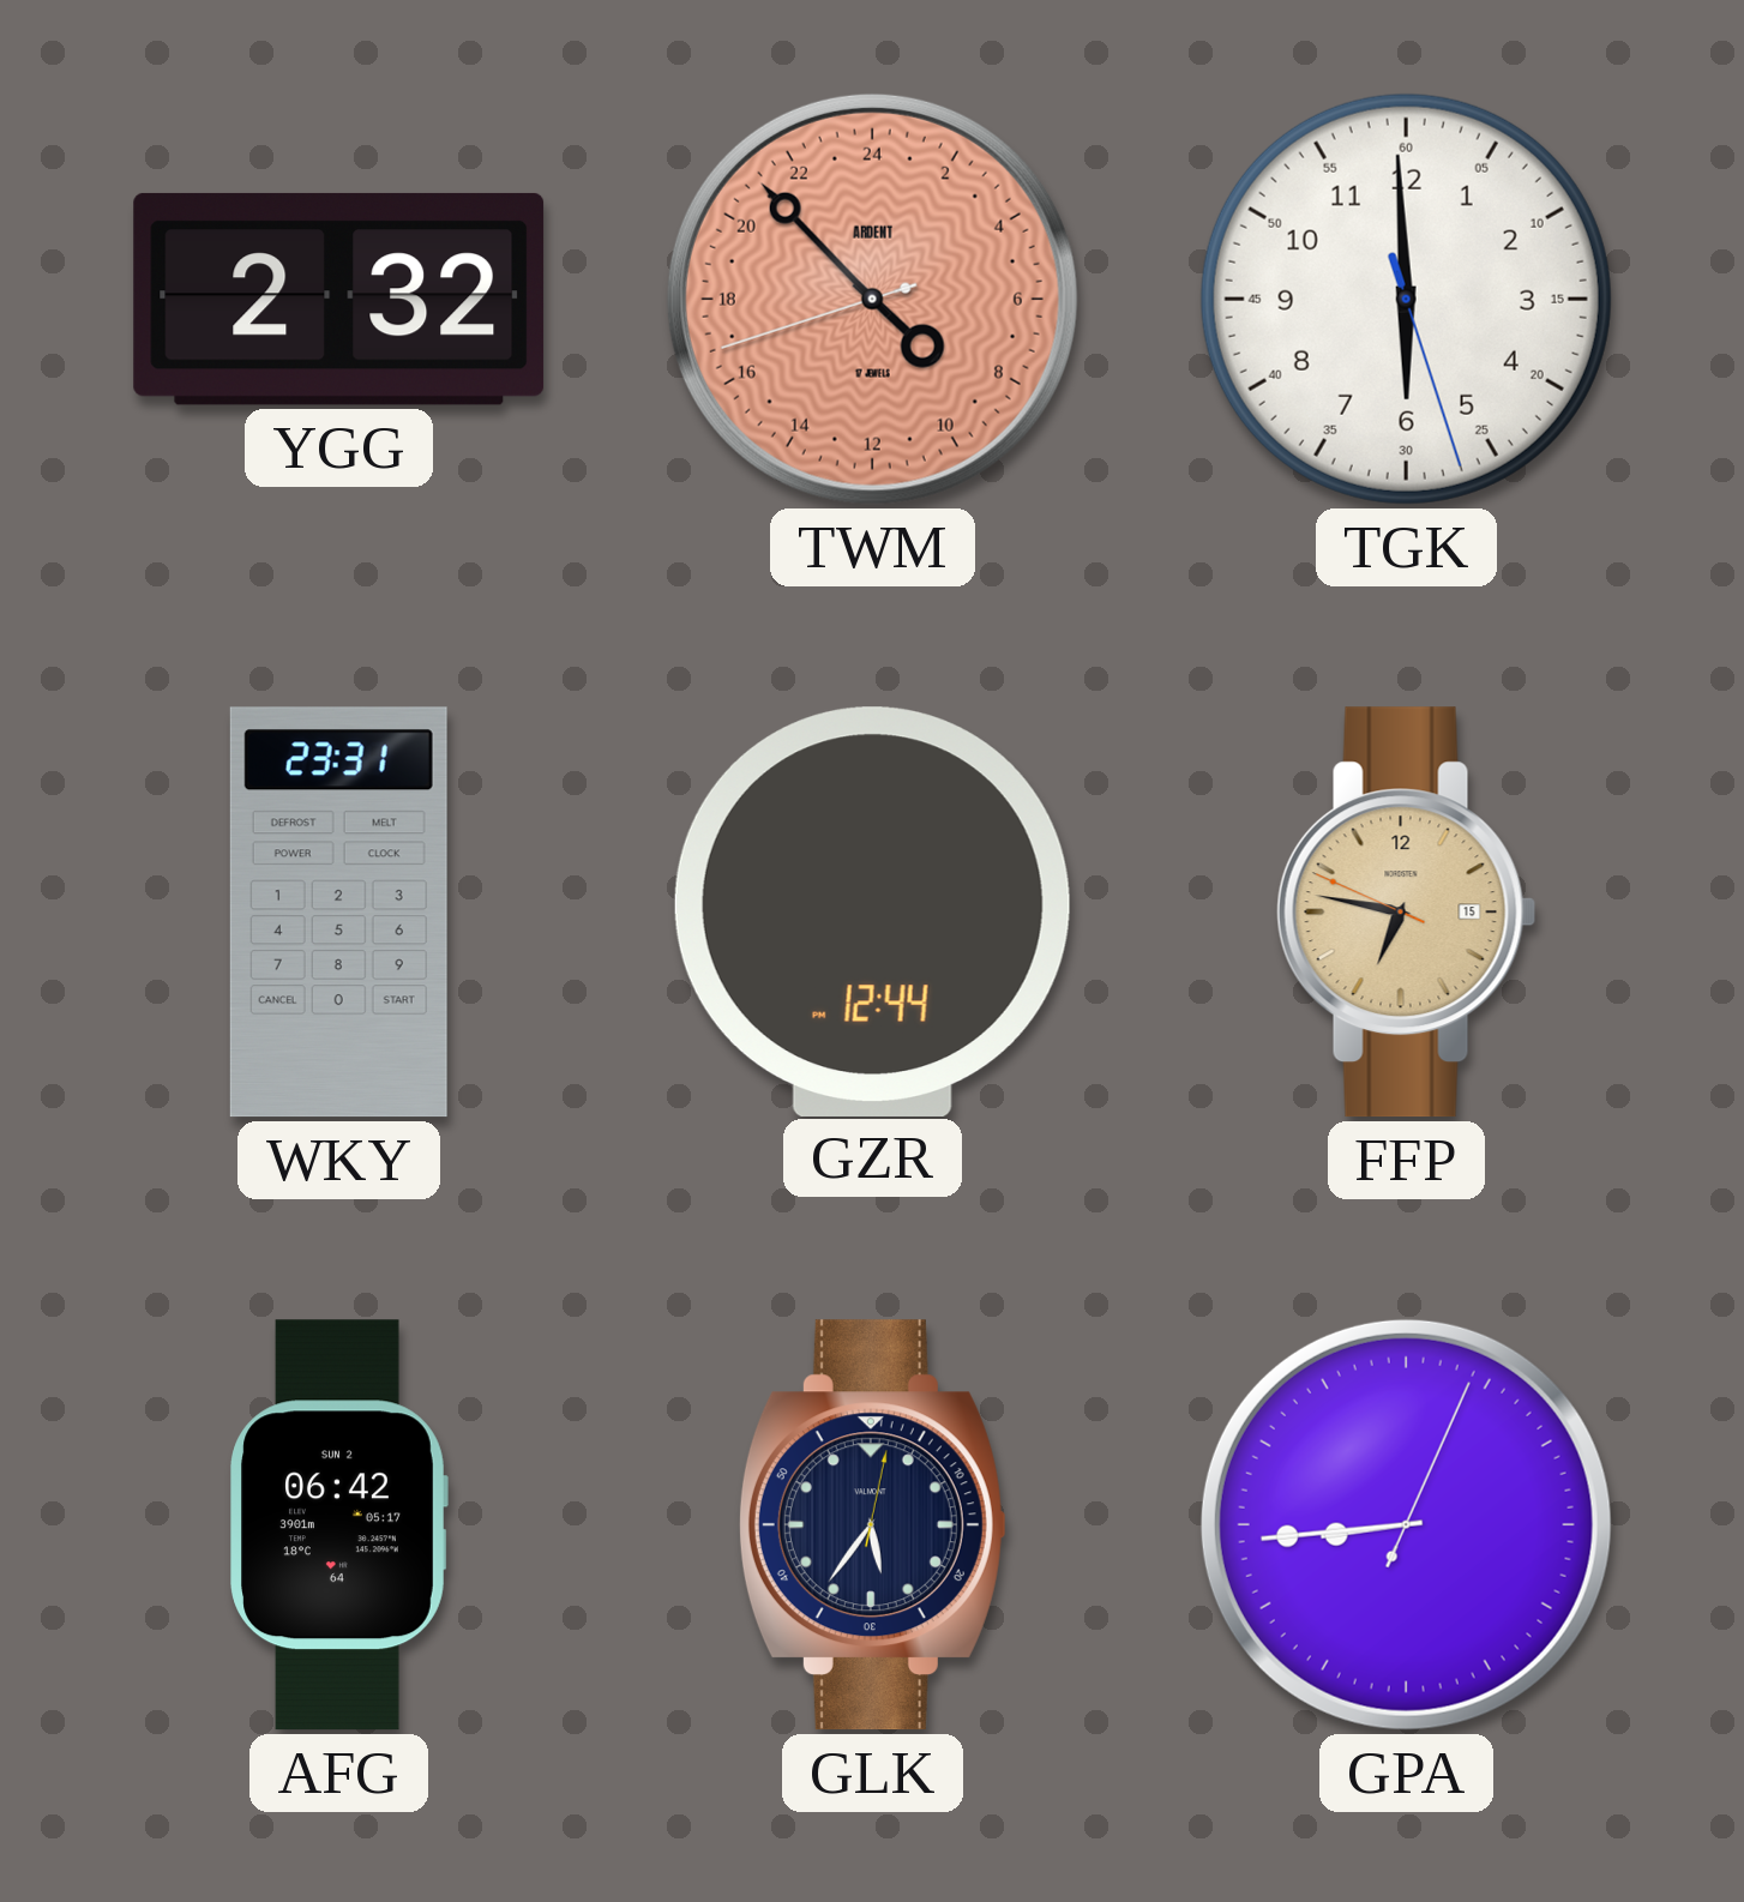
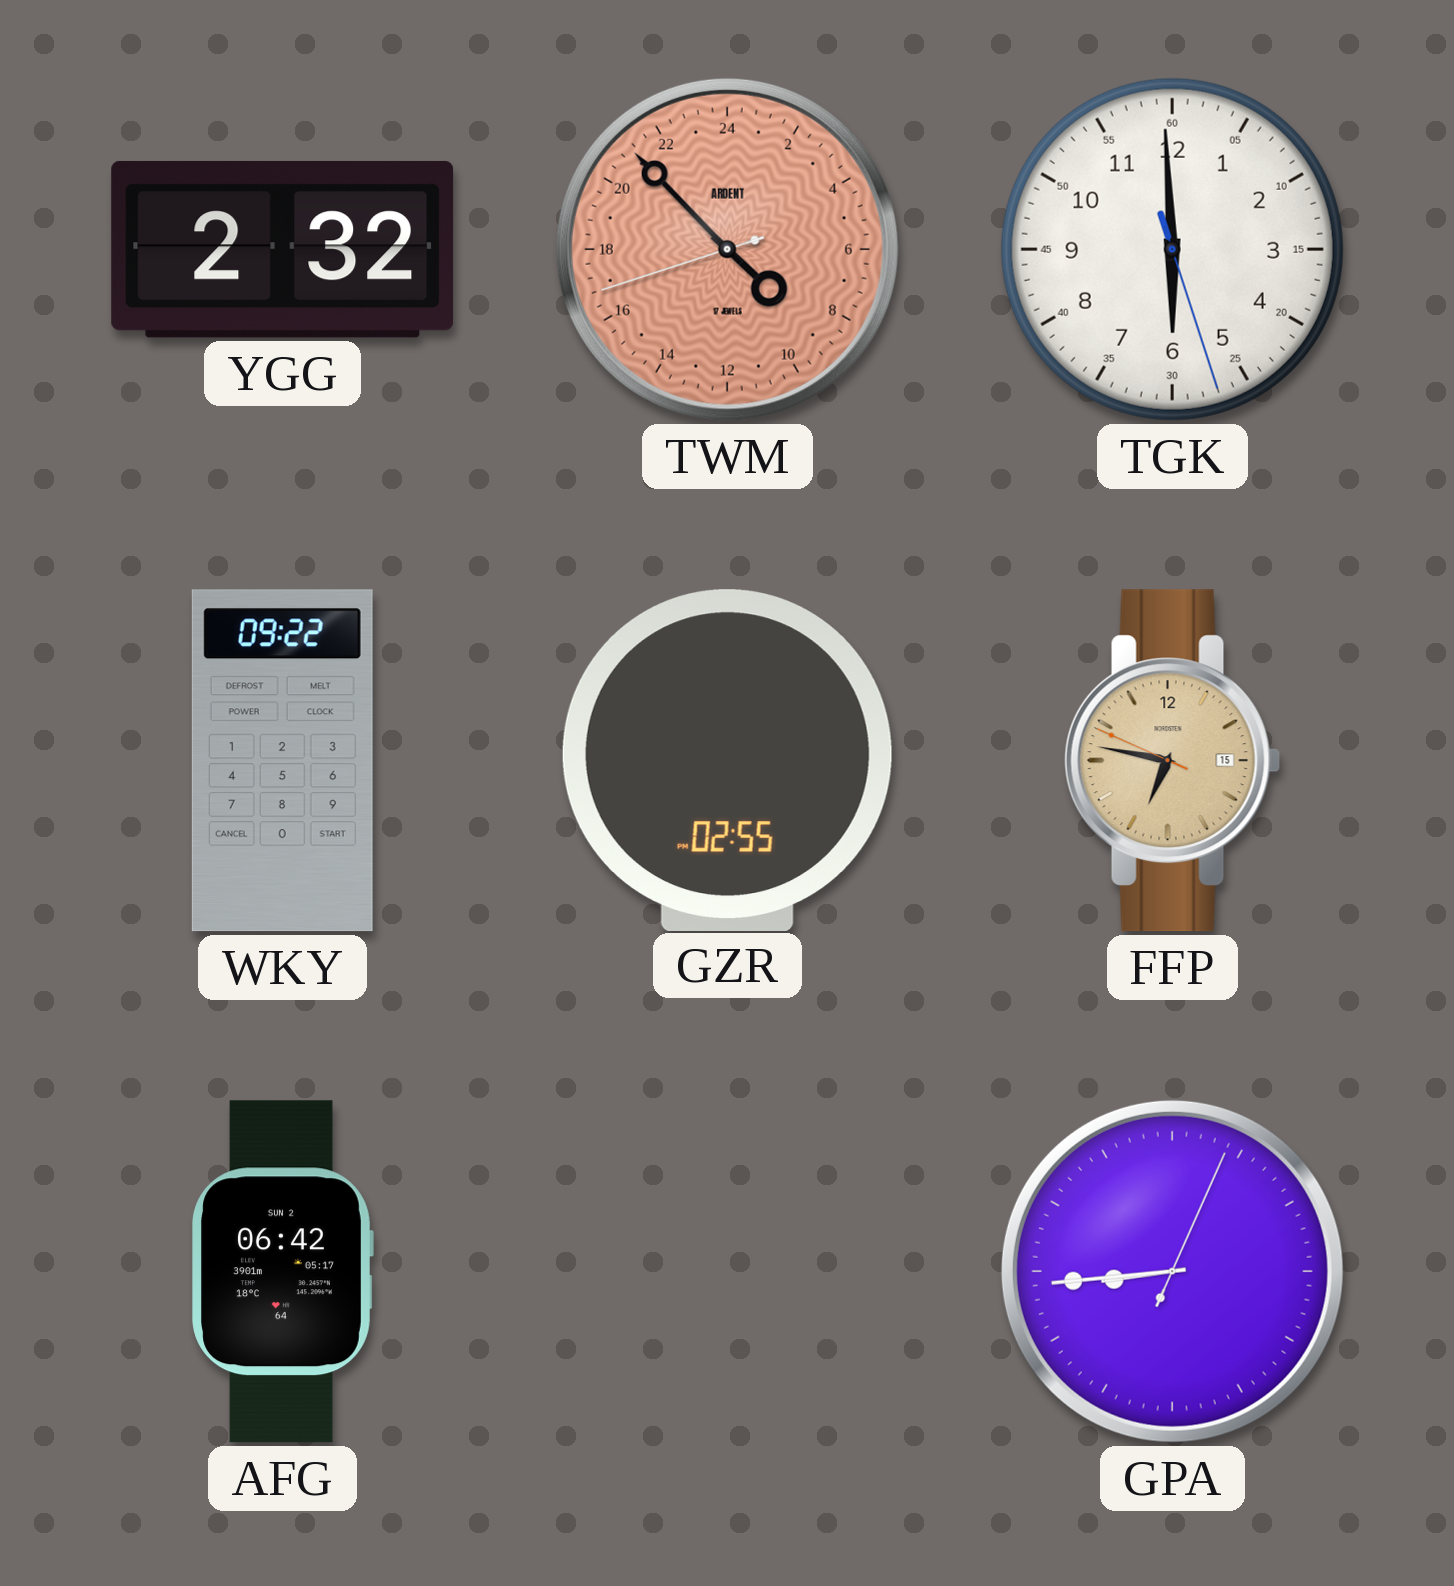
WKY: 23:31 -> 09:22 (282, 761)
GZR: 12:44 -> 02:55 (727, 760)
GLK: 5:36 -> none (872, 1525)
